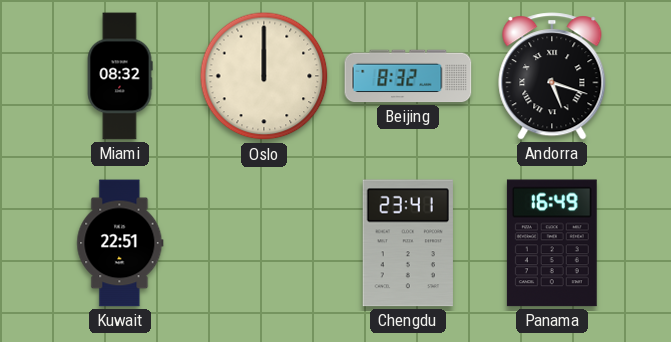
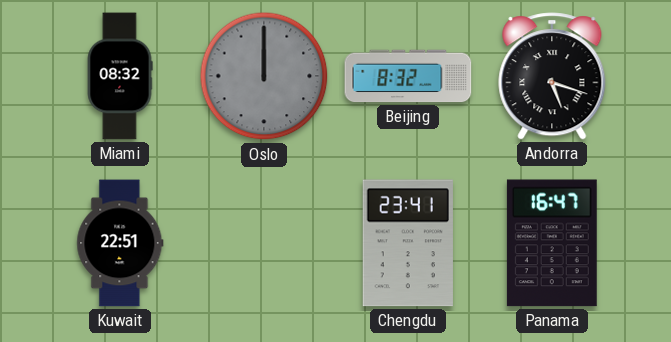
Oslo dial: cream -> grey (264, 76)
Panama: 16:49 -> 16:47 (552, 243)
